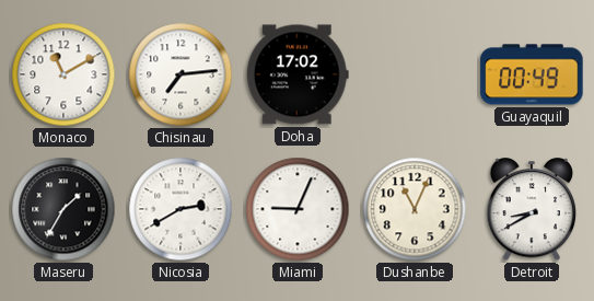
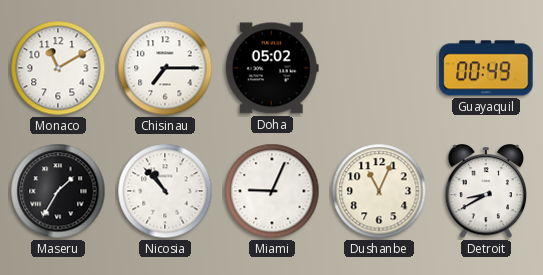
Chisinau: 7:14 -> 7:15 (165, 68)
Doha: 17:02 -> 05:02 (272, 68)
Nicosia: 2:40 -> 10:53 (165, 191)
